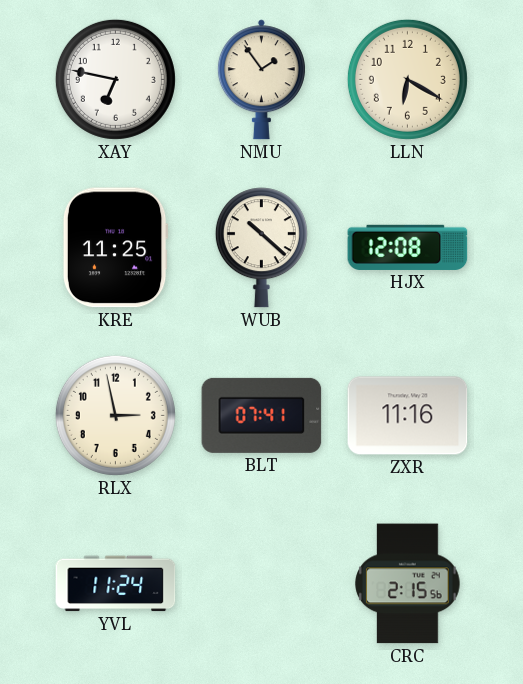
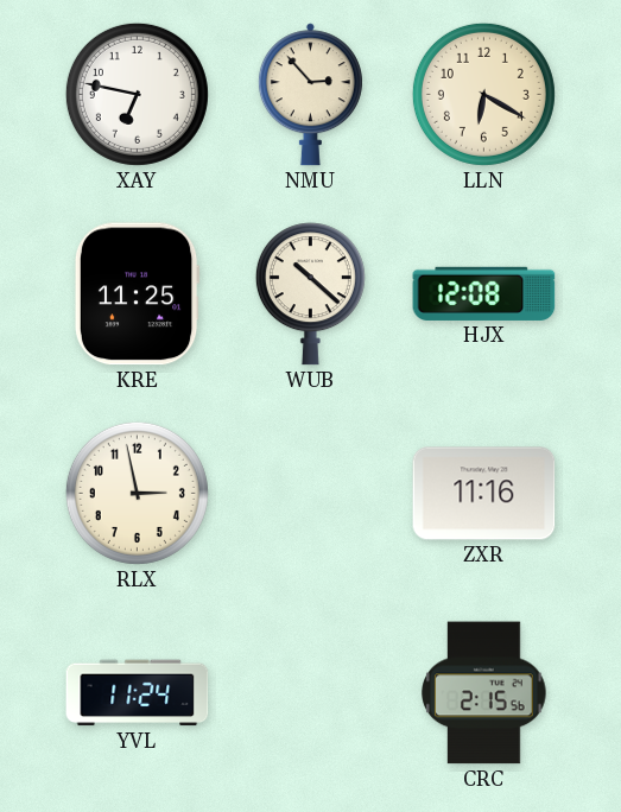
NMU: 1:54 -> 2:53 (310, 95)
BLT: 07:41 -> none (262, 415)
